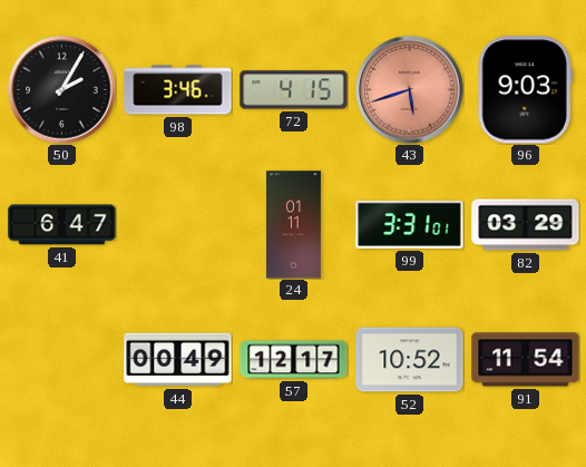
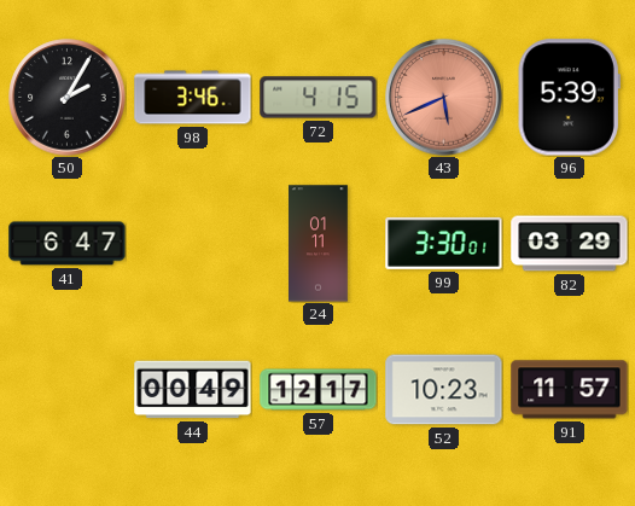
43: 5:42 -> 5:41 (444, 98)
96: 9:03 -> 5:39 (569, 98)
99: 3:31 -> 3:30 (444, 243)
52: 10:52 -> 10:23 (444, 390)
91: 11:54 -> 11:57 (570, 390)
